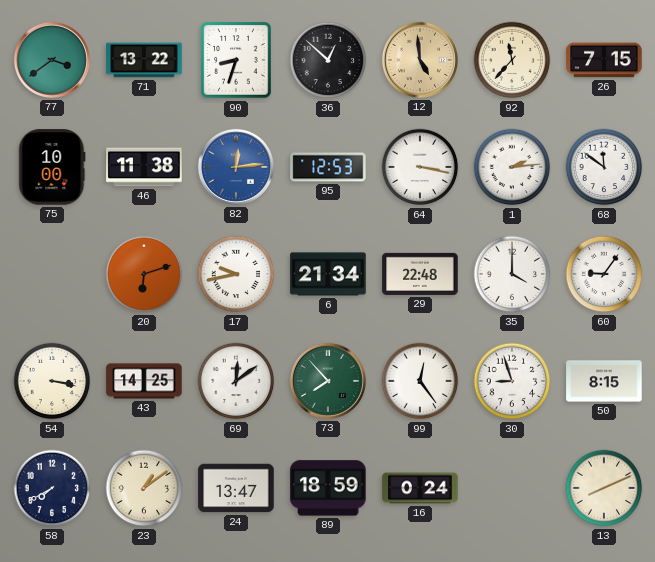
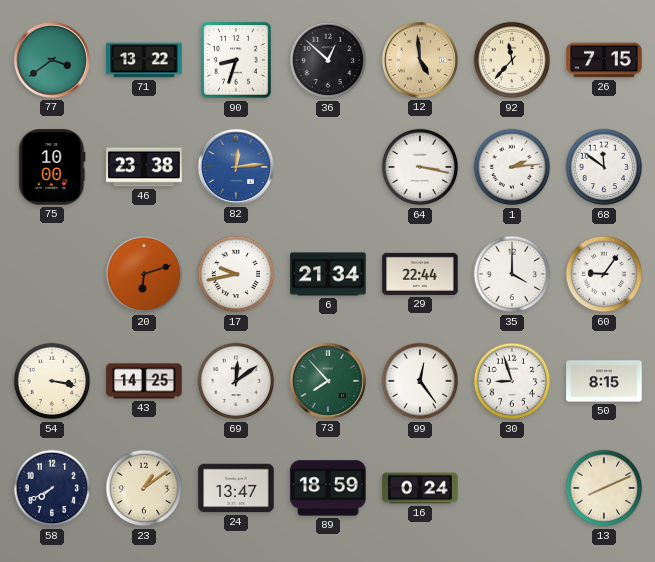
46: 11:38 -> 23:38 (144, 167)
95: 12:53 -> none (328, 167)
29: 22:48 -> 22:44 (420, 274)
